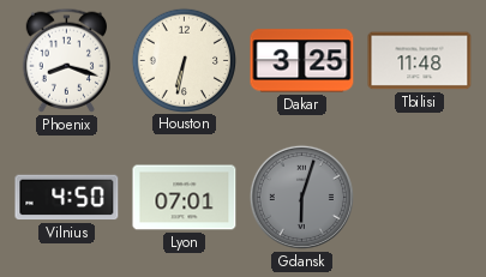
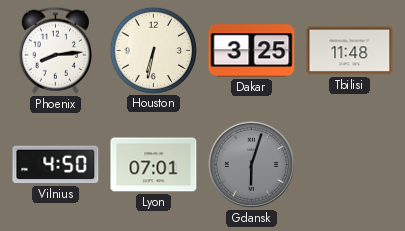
Phoenix: 8:18 -> 8:14 (55, 50)
